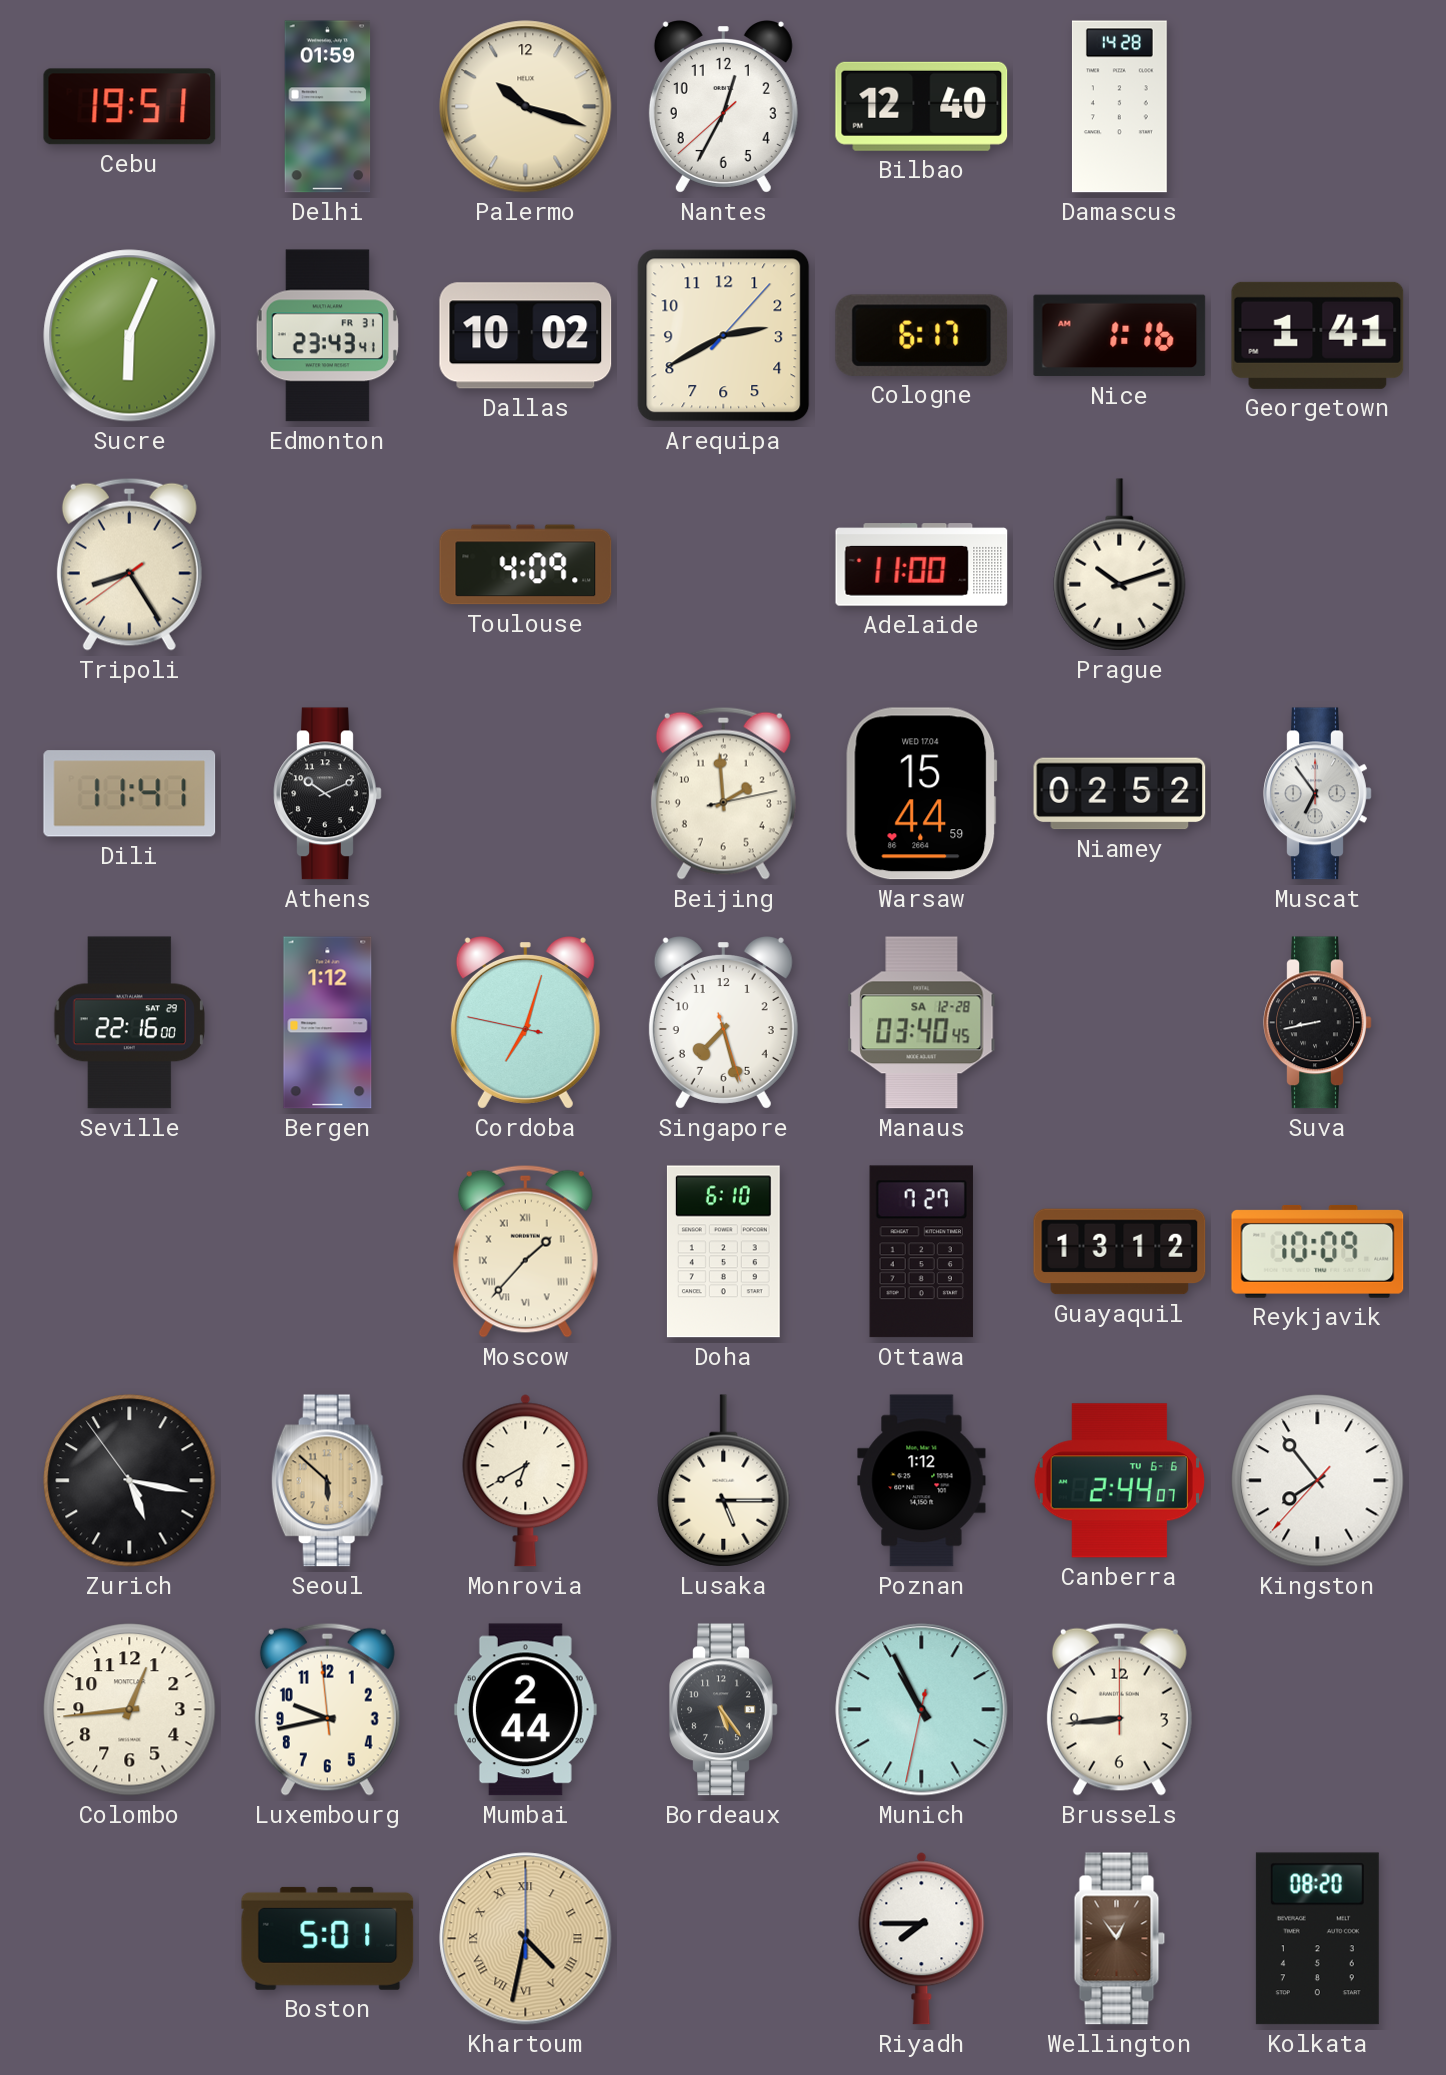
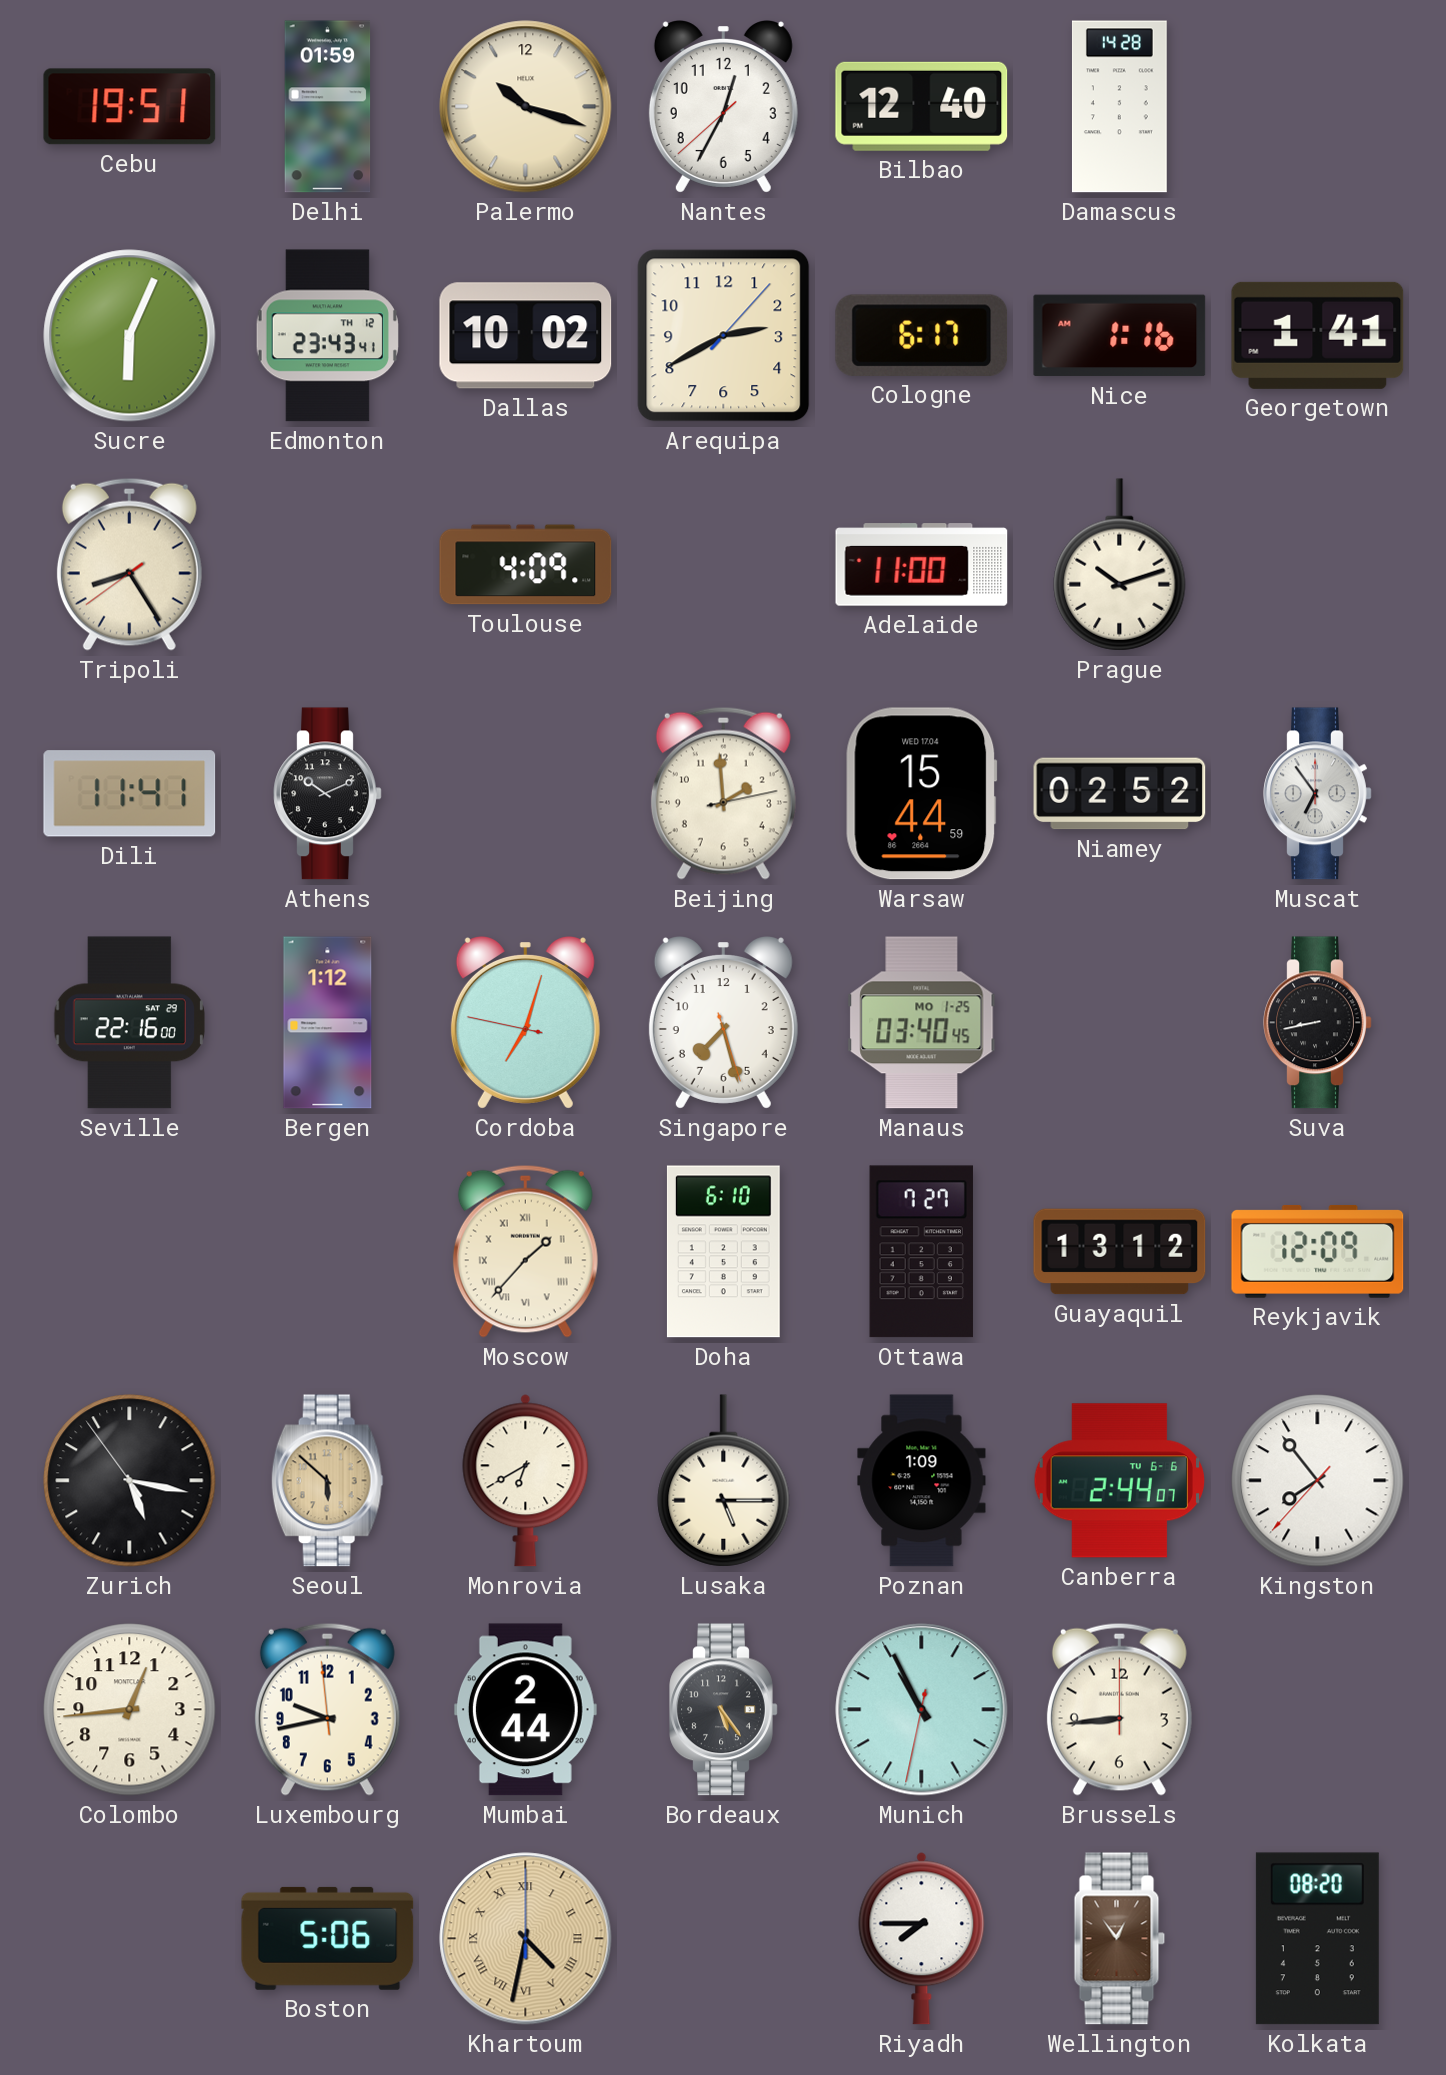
Edmonton date: FR 31 -> TH 12 (327, 336)
Manaus date: SA 12-28 -> MO 1-25 (922, 1023)
Reykjavik: 10:09 -> 12:09 (1318, 1252)
Poznan: 1:12 -> 1:09 (922, 1481)
Boston: 5:01 -> 5:06 (328, 1938)
